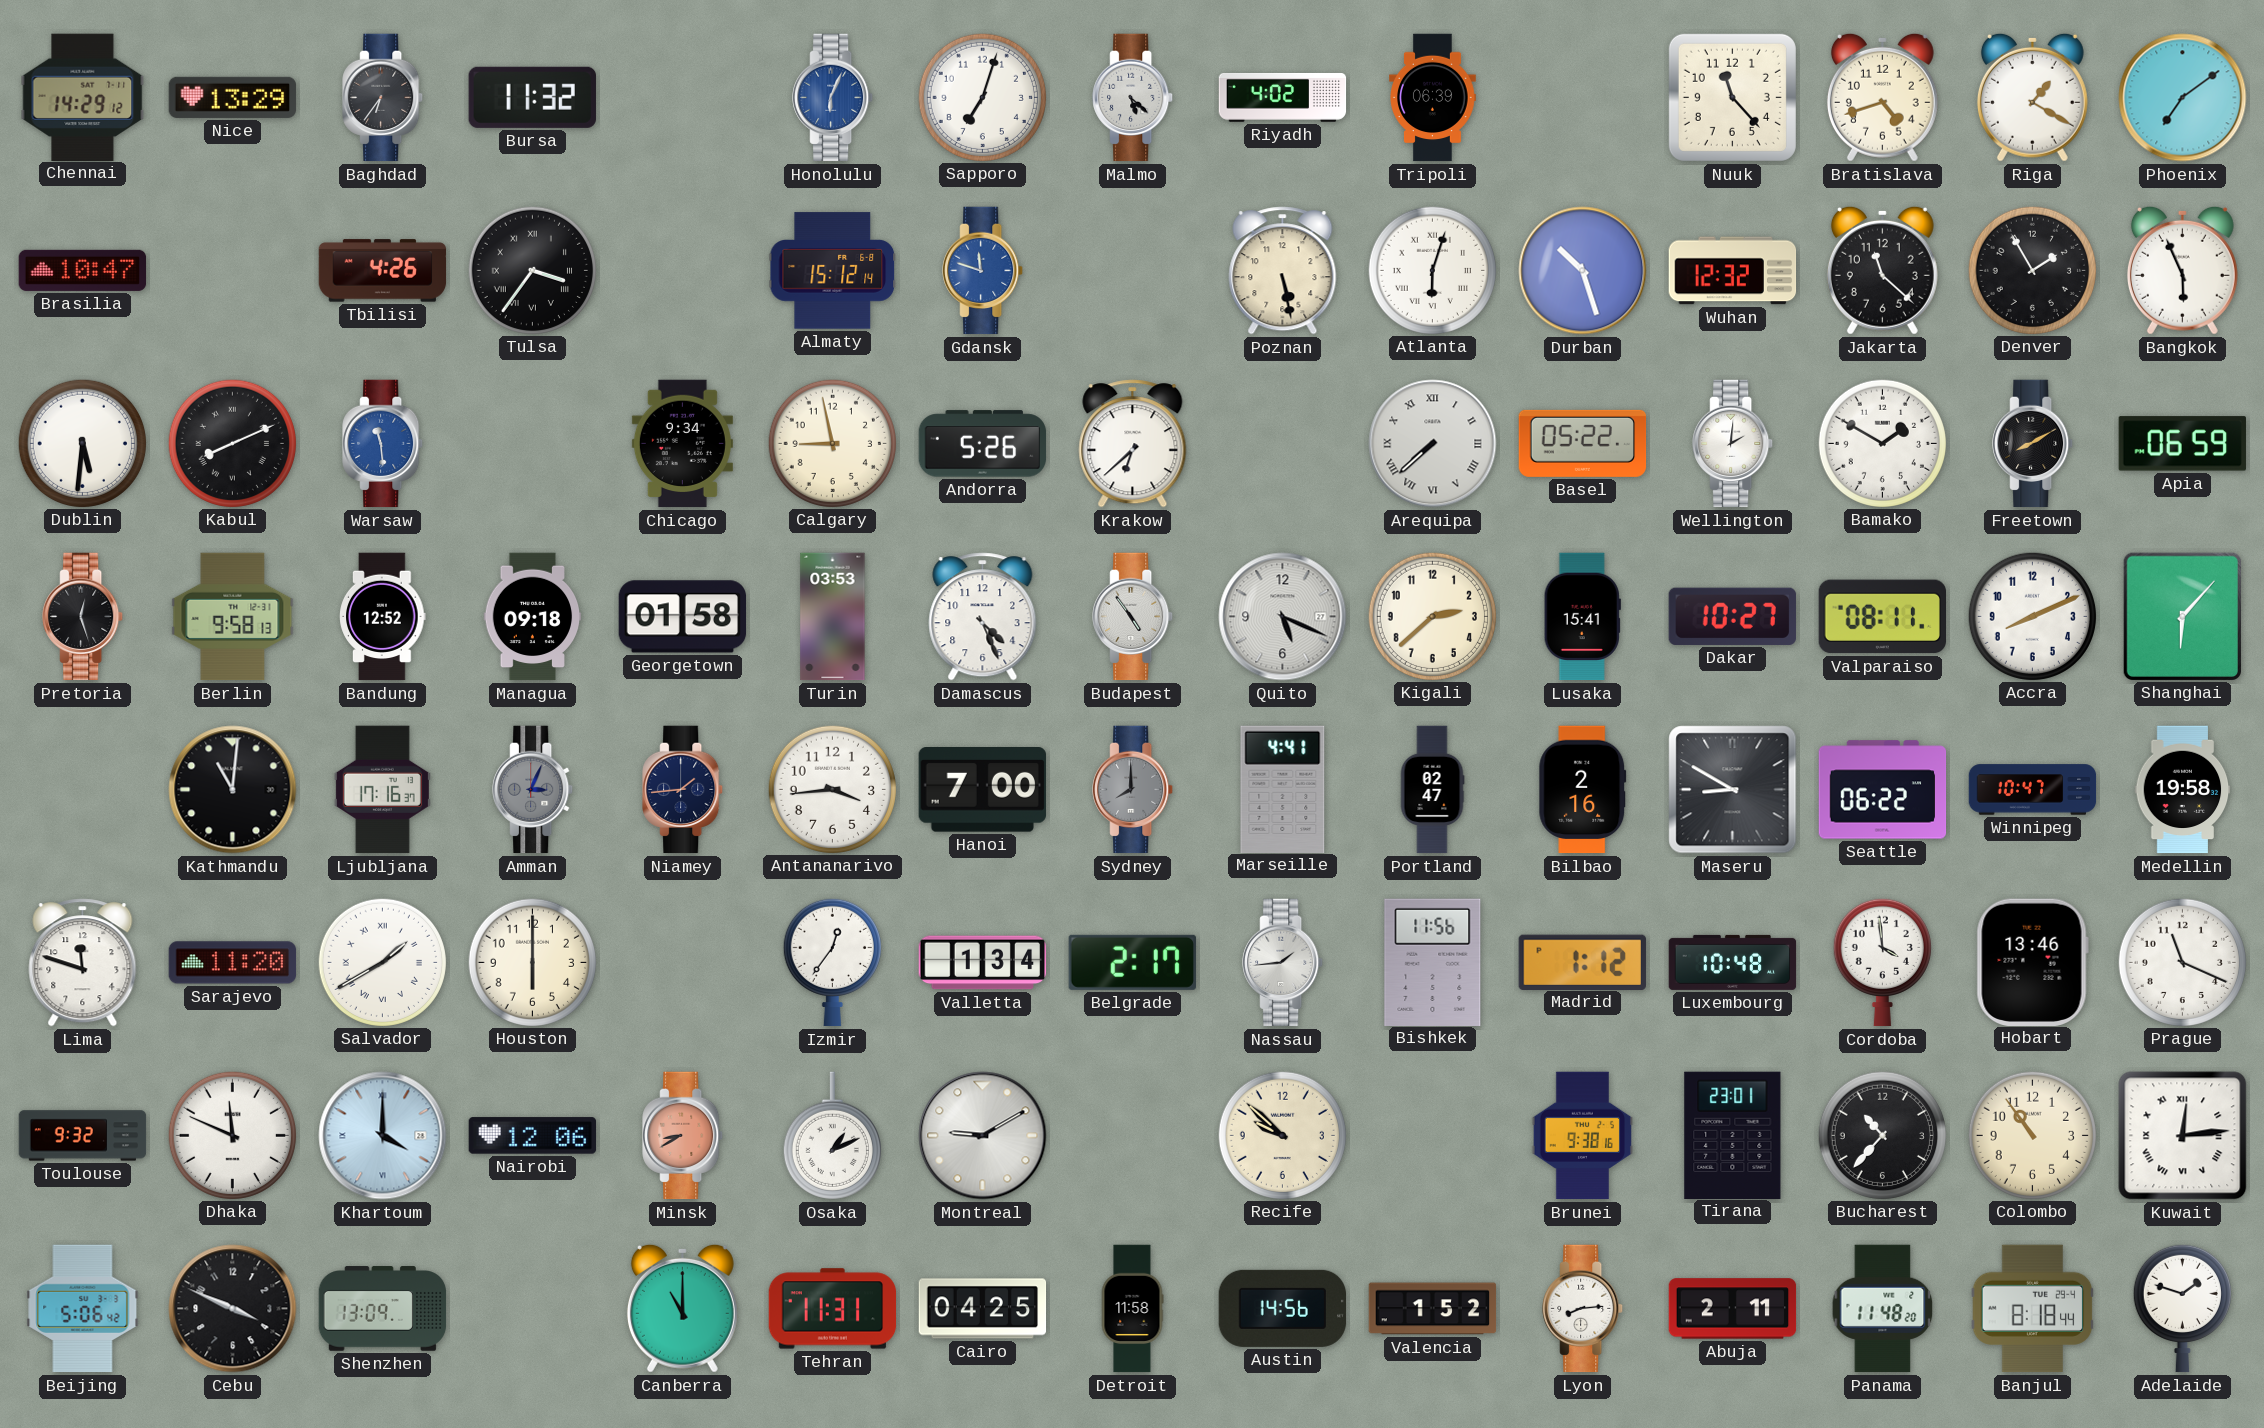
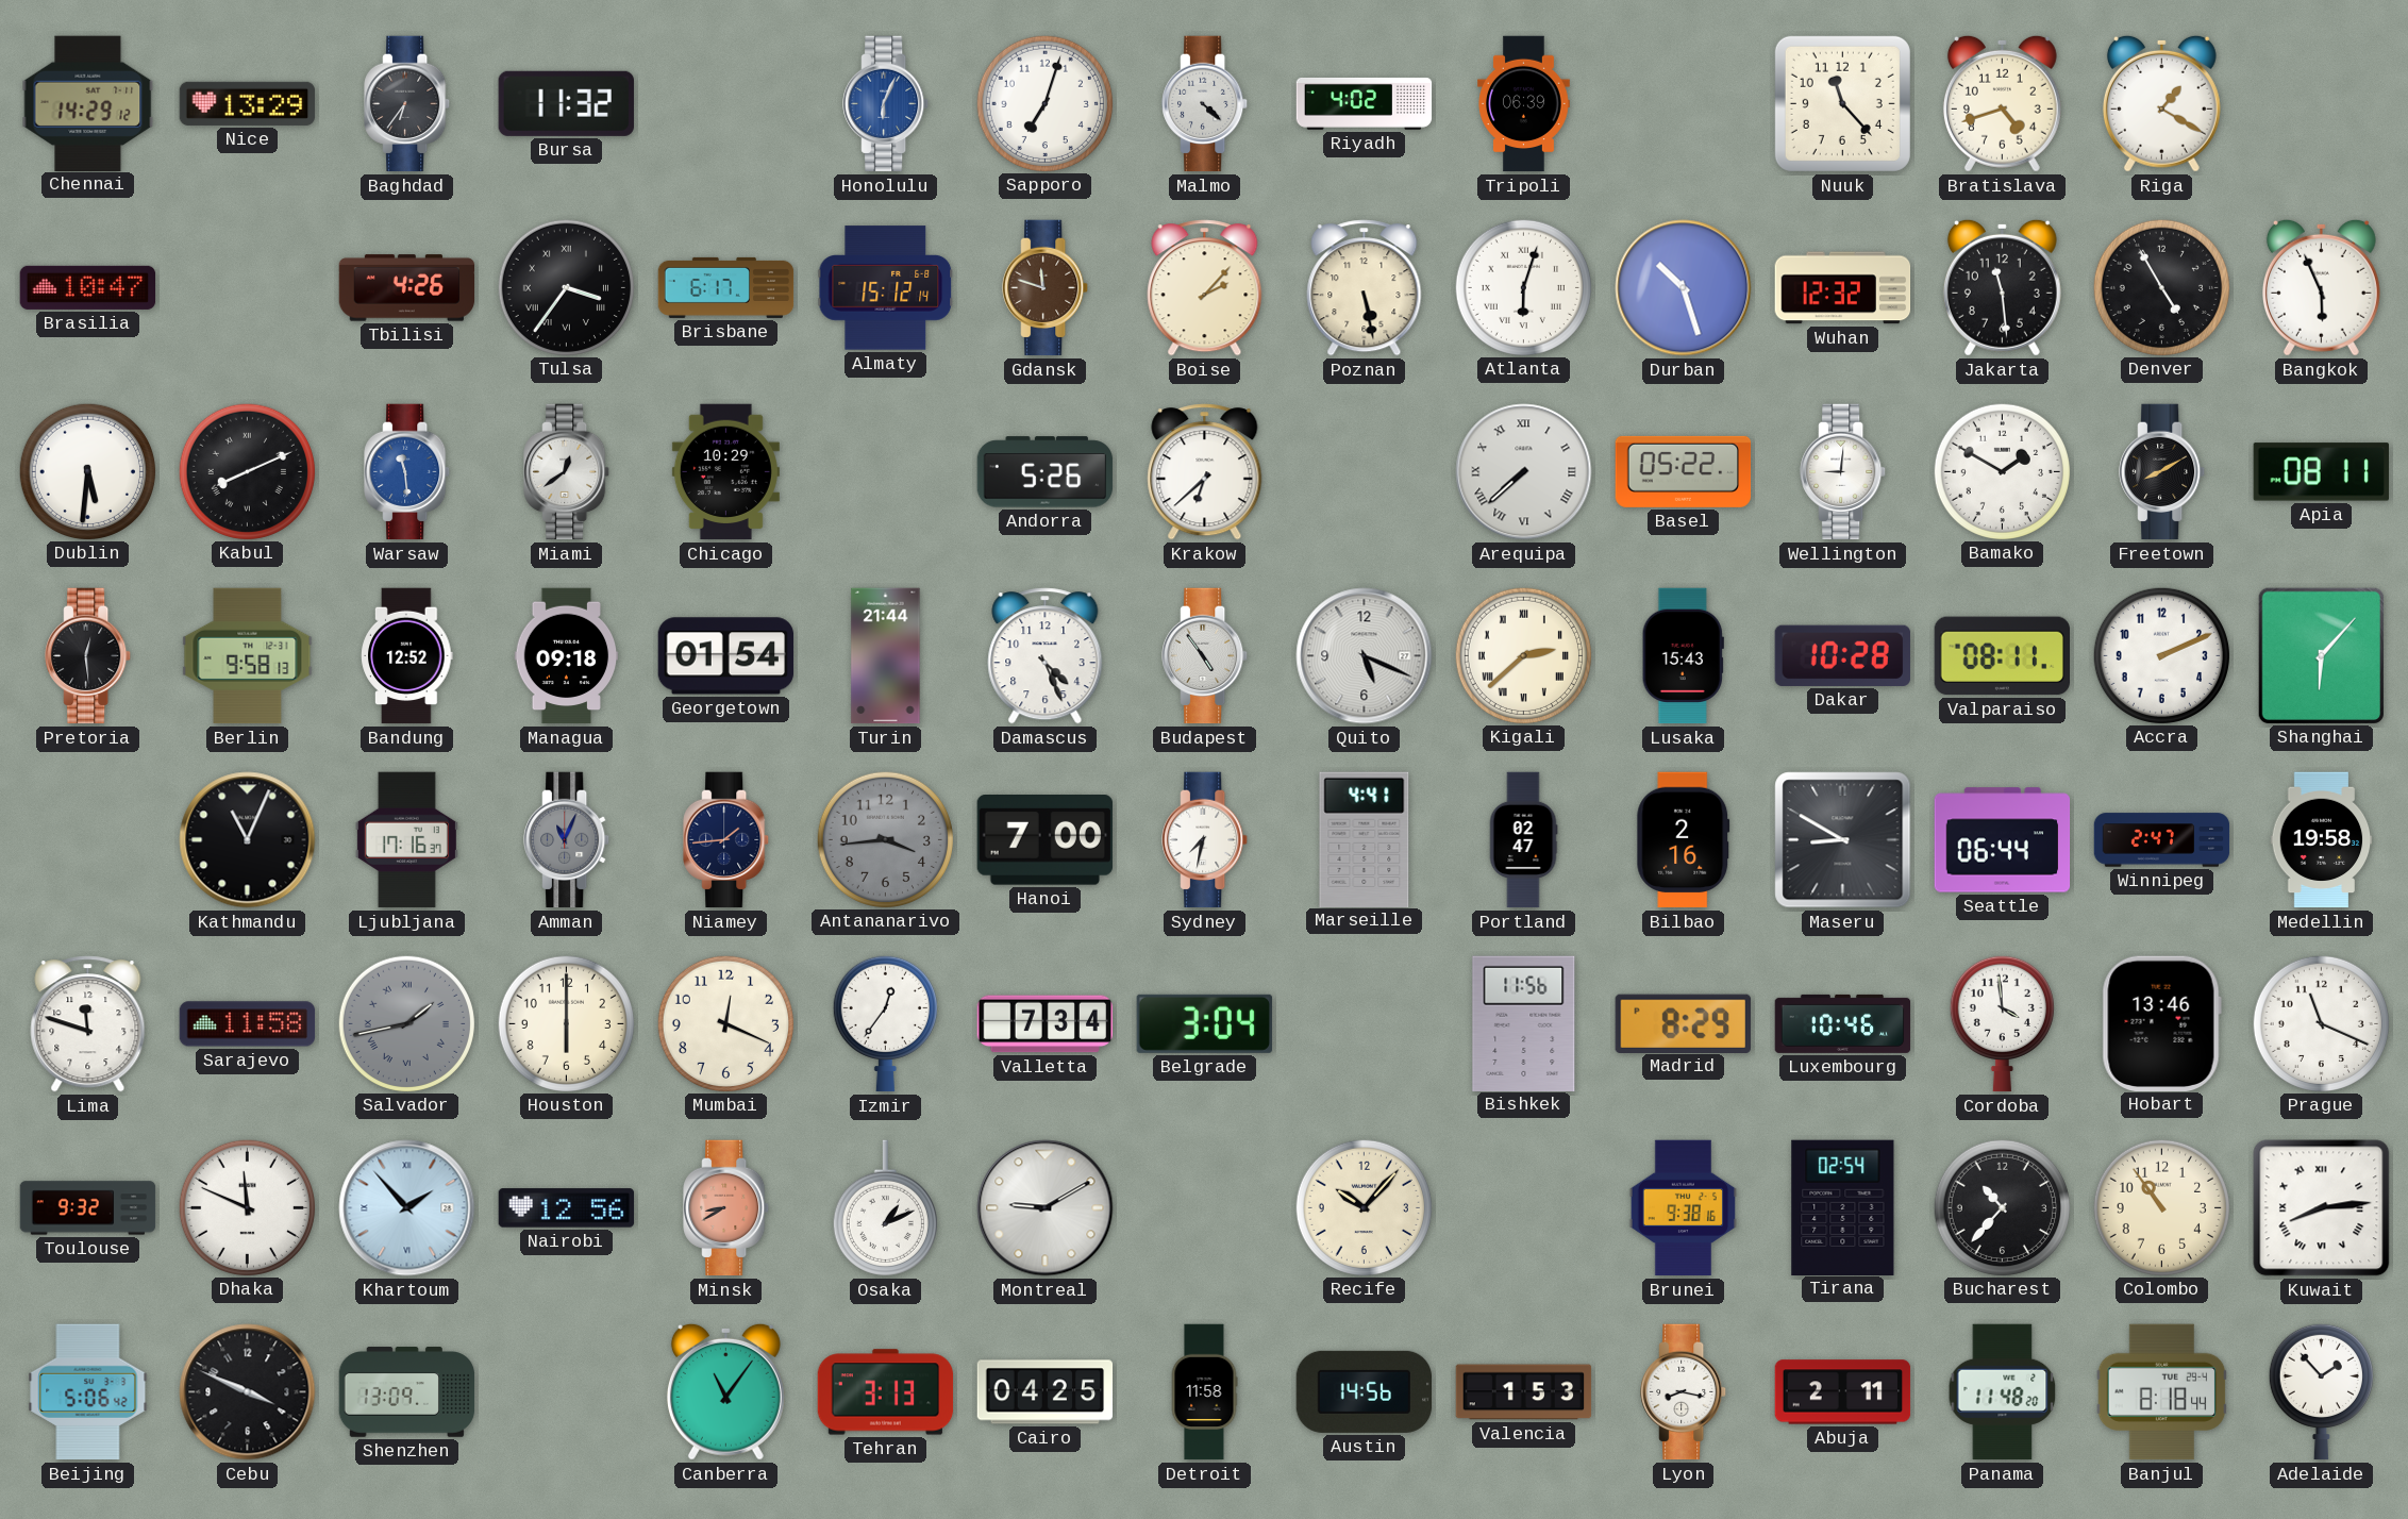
Malmo: 5:22 -> 4:22 (1205, 104)
Phoenix: 7:09 -> none (2183, 98)
Brisbane: none -> 6:17 (726, 287)
Gdansk dial: blue -> brown (1046, 288)
Boise: none -> 2:07 (1205, 288)
Jakarta: 11:22 -> 11:29 (2002, 287)
Denver: 1:55 -> 4:55 (2161, 287)
Miami: none -> 12:39 (567, 472)
Chicago: 9:34 -> 10:29 (725, 472)
Calgary: 8:58 -> none (832, 443)
Wellington: 2:01 -> 9:01 (1843, 472)
Apia: 06:59 -> 08:11 (2321, 472)
Pretoria: 12:27 -> 12:29 (88, 656)
Georgetown: 01:58 -> 01:54 (726, 656)
Turin: 03:53 -> 21:44 (886, 656)
Kigali numerals: Arabic -> Roman (1523, 655)
Lusaka: 15:41 -> 15:43 (1683, 656)
Dakar: 10:27 -> 10:28 (1842, 655)
Accra: 8:11 -> 2:11 (2161, 655)
Kathmandu: 11:01 -> 11:04 (248, 840)
Amman: 3:04 -> 11:04 (567, 840)
Antananarivo dial: white -> grey (885, 839)
Sydney: 8:00 -> 7:32 (1205, 840)
Sydney dial: grey -> white (1205, 840)
Seattle: 06:22 -> 06:44 (2003, 840)
Winnipeg: 10:47 -> 2:47 (2162, 840)
Sarajevo: 11:20 -> 11:58 (248, 1024)
Salvador: 1:40 -> 1:43 (406, 1023)
Salvador dial: white -> grey (406, 1023)
Mumbai: none -> 12:19 (725, 1023)
Valletta: 1:34 -> 7:34 (1046, 1024)
Belgrade: 2:17 -> 3:04 (1204, 1023)
Nassau: 1:44 -> none (1283, 963)
Madrid: 1:12 -> 8:29 (1683, 1023)
Luxembourg: 10:48 -> 10:46 (1843, 1023)
Khartoum: 4:00 -> 1:53 (407, 1208)
Nairobi: 12:06 -> 12:56 (567, 1208)
Recife: 9:52 -> 10:07 (1364, 1207)
Tirana: 23:01 -> 02:54 (1843, 1207)
Kuwait: 12:14 -> 8:14 (2322, 1208)
Canberra: 11:00 -> 11:06 (725, 1391)
Tehran: 11:31 -> 3:13 (886, 1392)
Valencia: 1:52 -> 1:53 (1524, 1392)
Lyon: 8:14 -> 8:17 (1684, 1392)
Adelaide: 1:48 -> 1:53 (2321, 1391)
